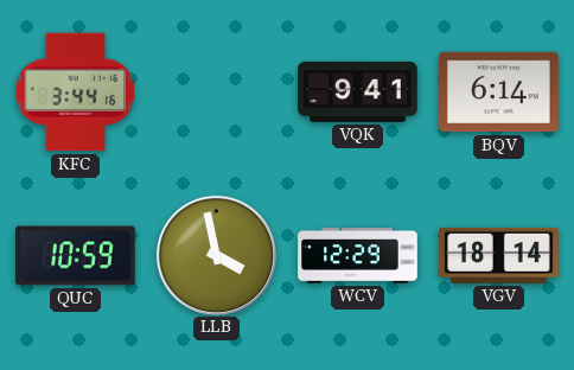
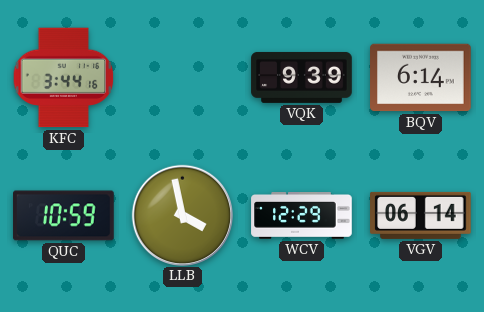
VQK: 9:41 -> 9:39 (302, 77)
VGV: 18:14 -> 06:14 (421, 215)
